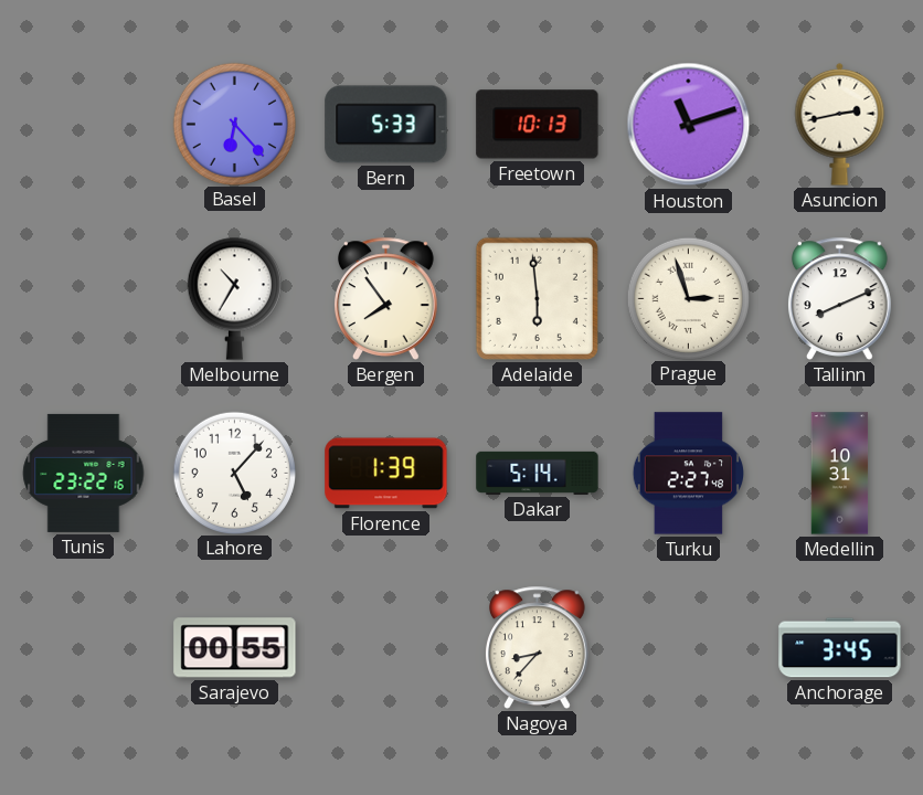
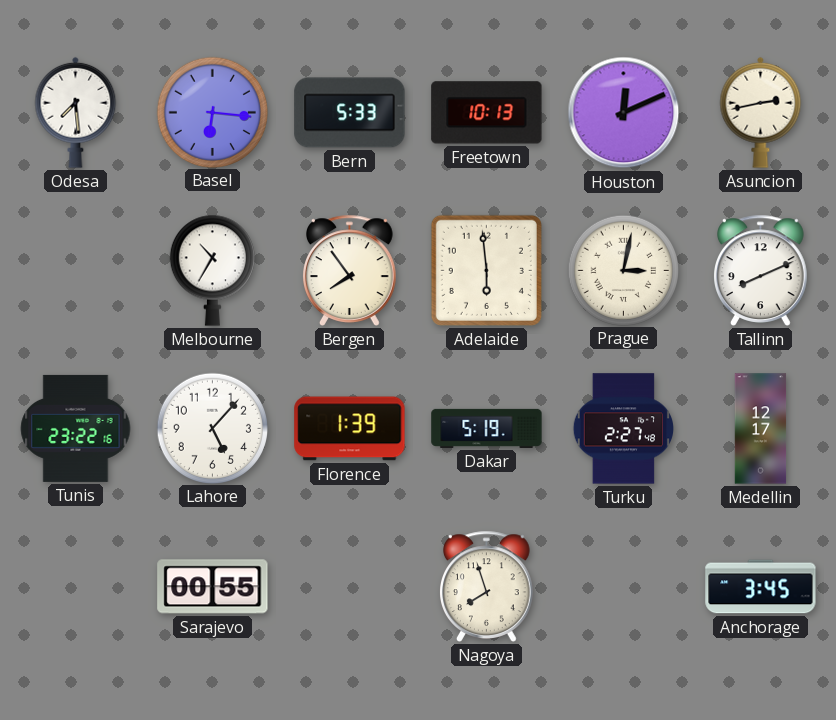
Odesa: none -> 7:29 (76, 112)
Basel: 6:23 -> 6:16 (212, 112)
Houston: 11:12 -> 12:11 (624, 113)
Prague: 2:57 -> 3:02 (623, 270)
Dakar: 5:14 -> 5:19 (487, 428)
Medellin: 10:31 -> 12:17 (761, 429)
Nagoya: 8:37 -> 7:57 (487, 586)
